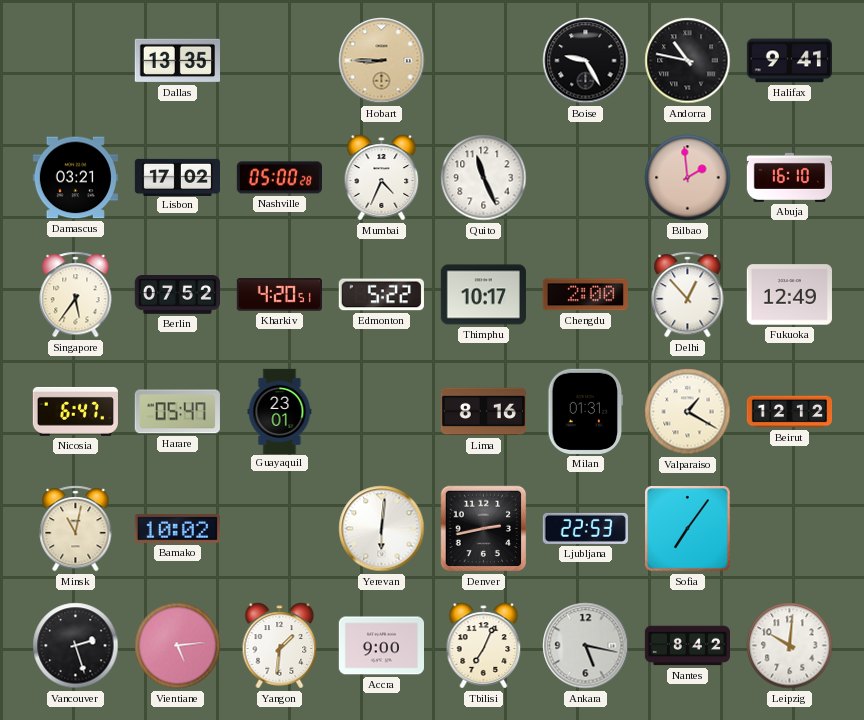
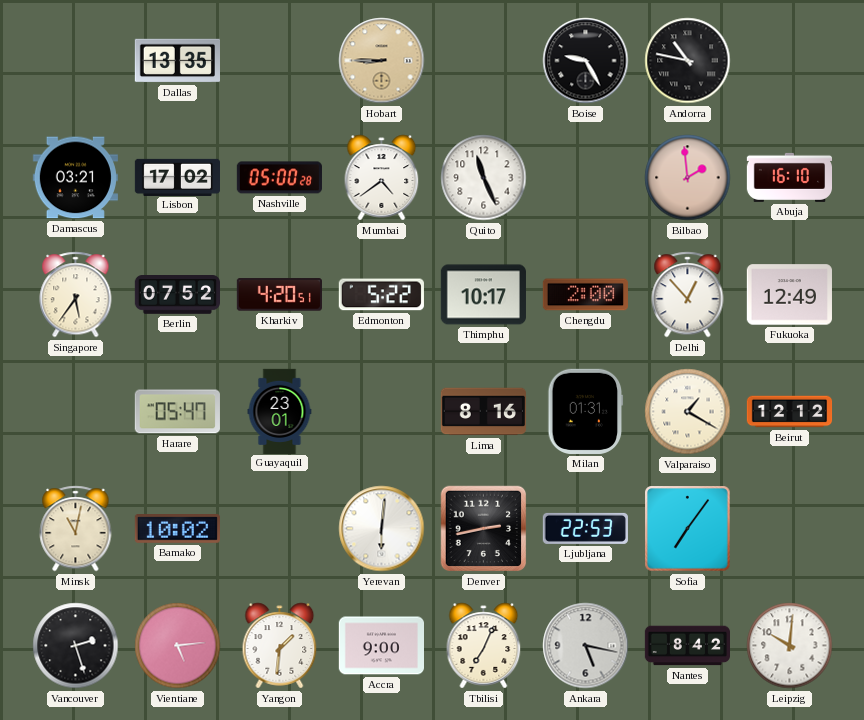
Halifax: 9:41 -> none (789, 61)
Mumbai: 4:34 -> 4:39 (382, 178)
Nicosia: 6:47 -> none (75, 411)
